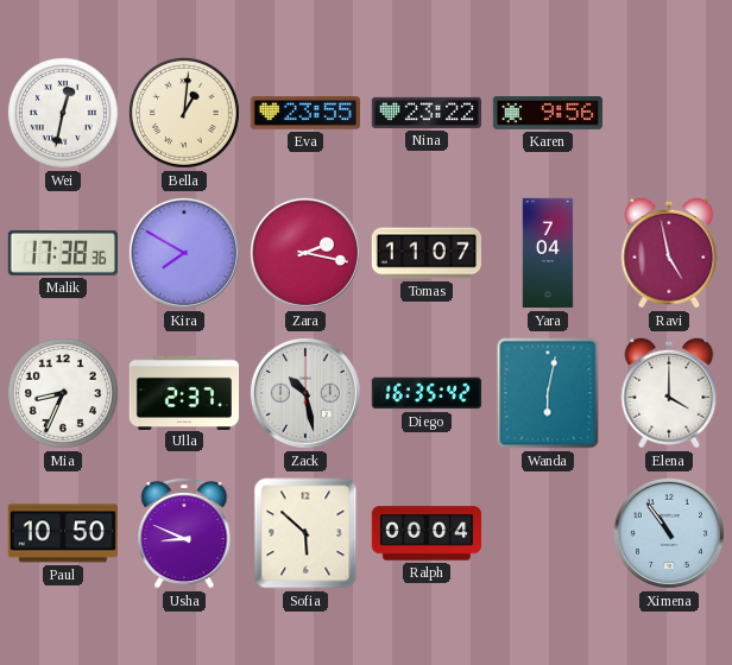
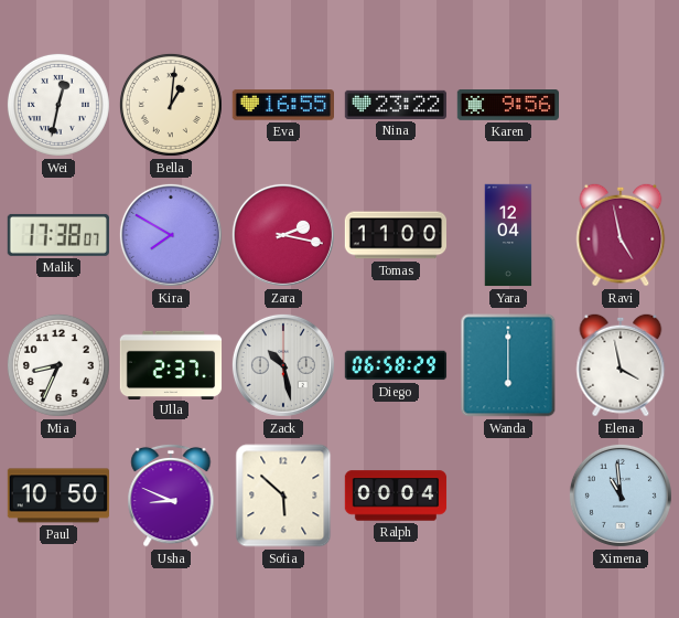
Eva: 23:55 -> 16:55 (282, 105)
Malik: 17:38:36 -> 17:38:07 (58, 235)
Tomas: 11:07 -> 11:00 (395, 235)
Yara: 7:04 -> 12:04 (508, 235)
Diego: 16:35 -> 06:58 (396, 365)
Wanda: 6:02 -> 6:00 (508, 365)
Elena: 4:00 -> 3:58 (621, 365)
Ximena: 10:54 -> 10:59 (621, 496)
